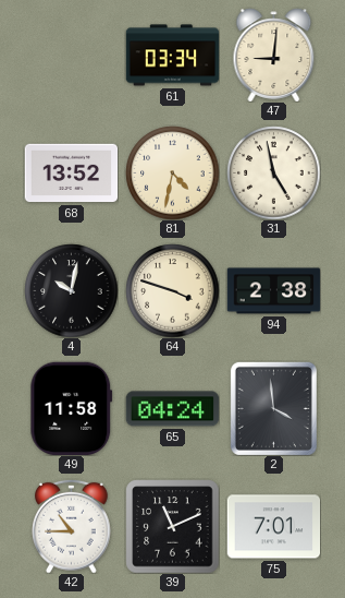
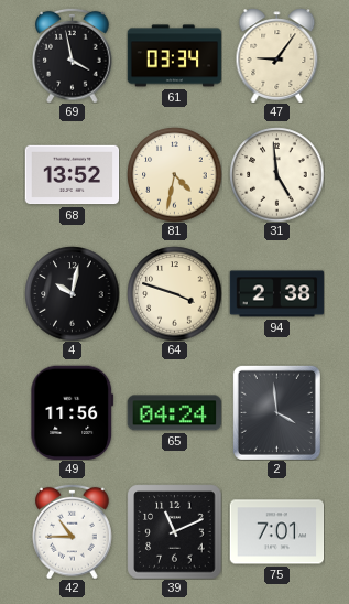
69: none -> 3:58 (73, 55)
47: 9:01 -> 9:06 (277, 55)
31: 4:58 -> 4:59 (276, 174)
49: 11:58 -> 11:56 (73, 412)
